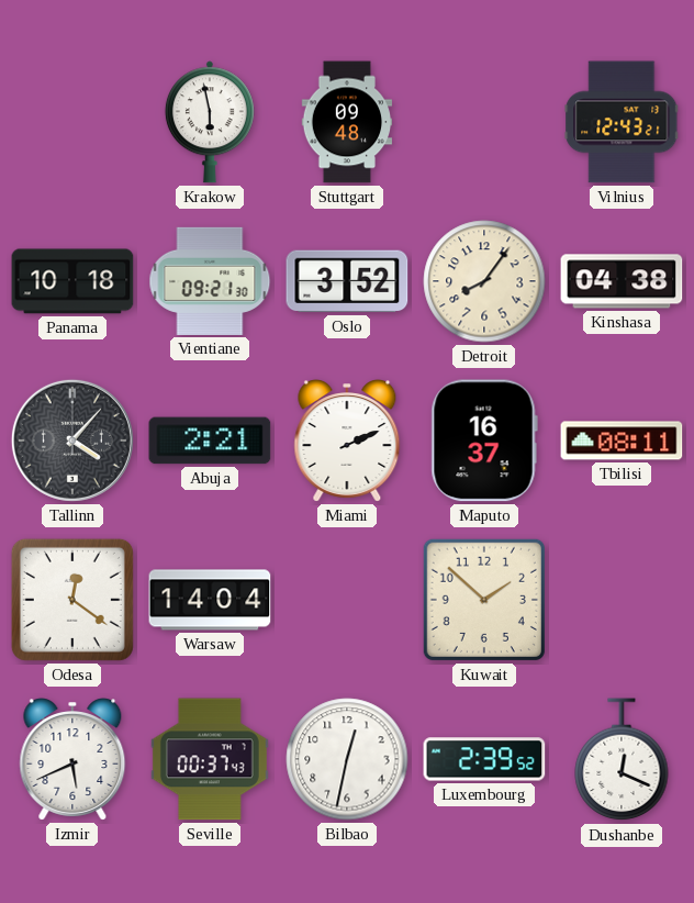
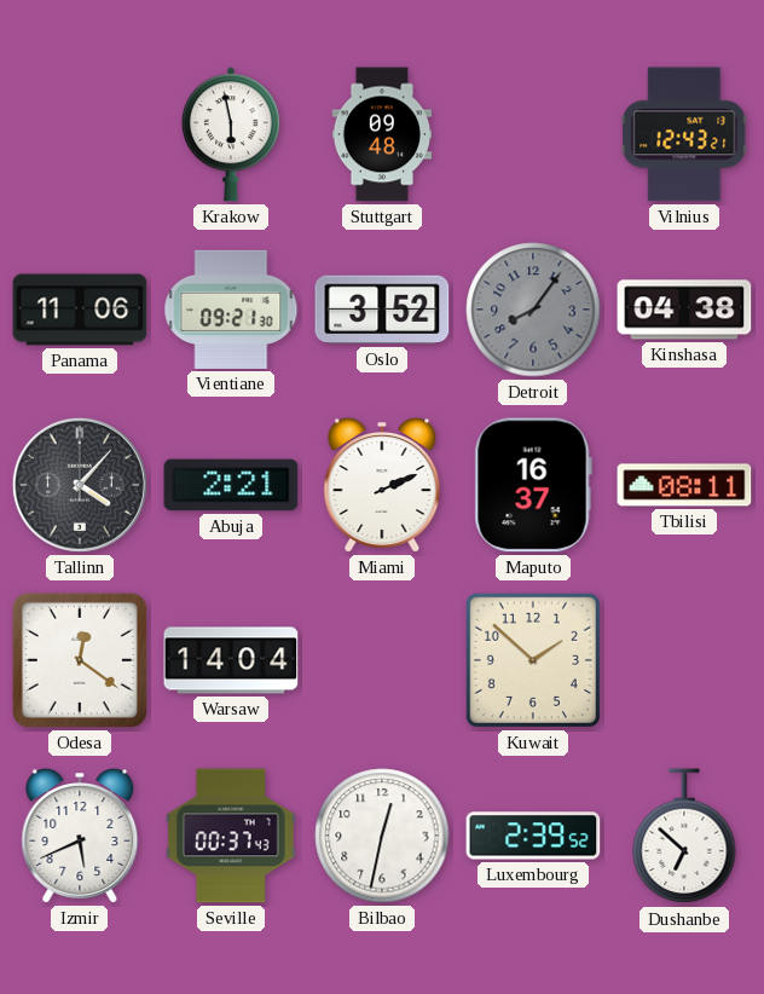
Panama: 10:18 -> 11:06 (80, 310)
Detroit dial: cream -> grey (533, 310)
Dushanbe: 12:19 -> 6:52 (684, 837)
